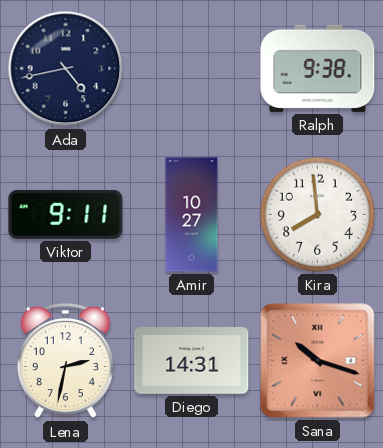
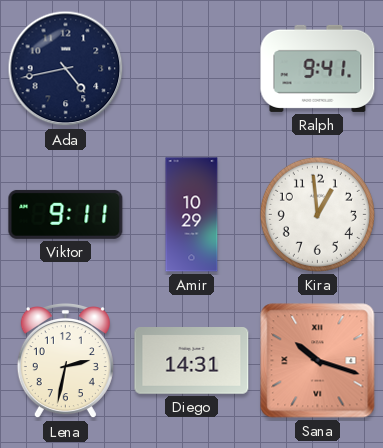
Ralph: 9:38 -> 9:41 (318, 68)
Amir: 10:27 -> 10:29 (192, 215)
Kira: 7:59 -> 12:59 (317, 214)
